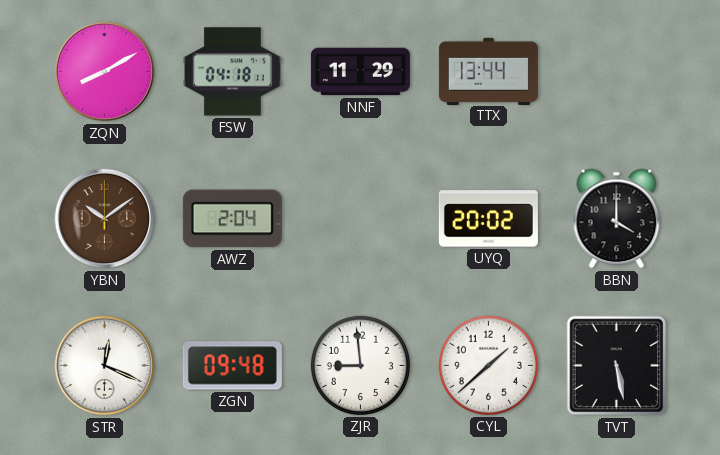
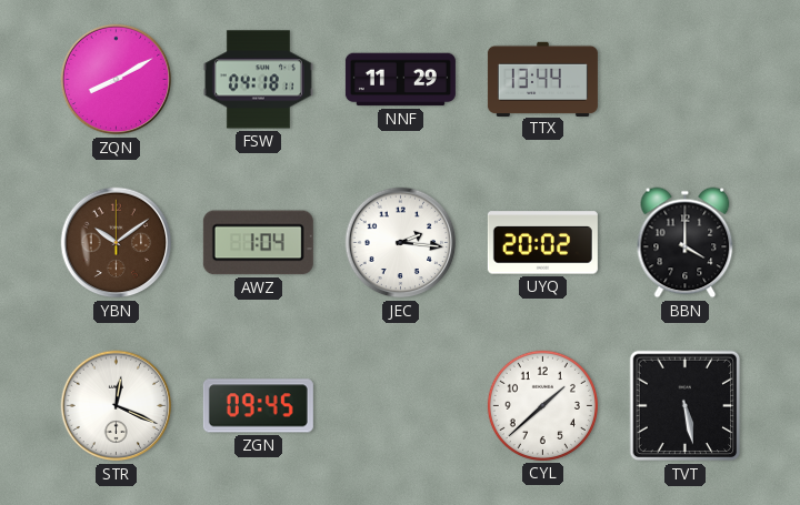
AWZ: 2:04 -> 1:04 (258, 243)
JEC: none -> 2:16 (401, 243)
ZGN: 09:48 -> 09:45 (258, 406)
ZJR: 8:59 -> none (360, 365)
